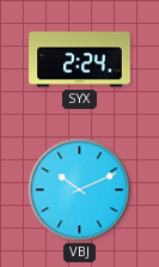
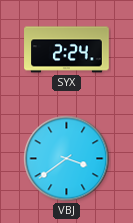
VBJ: 10:11 -> 3:39 (67, 159)
